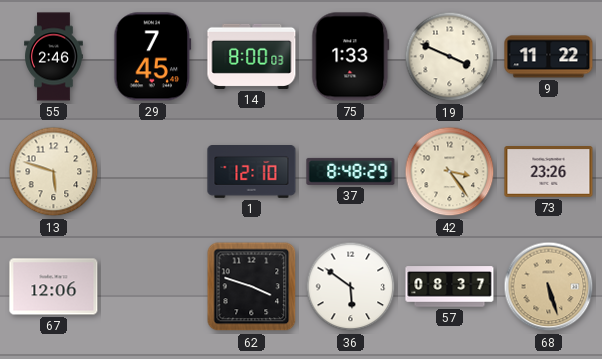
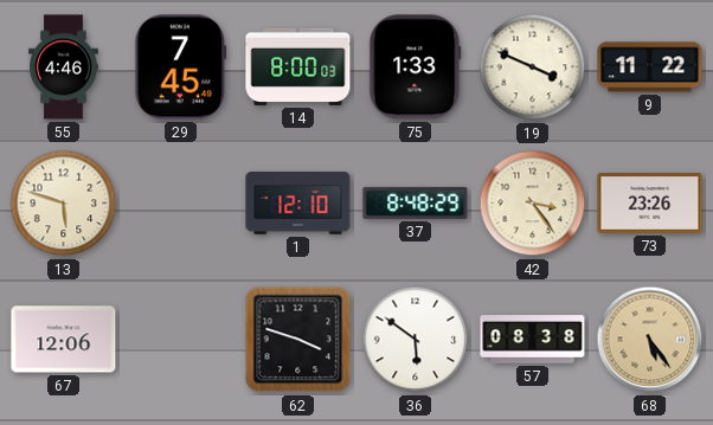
55: 2:46 -> 4:46 (64, 67)
57: 08:37 -> 08:38 (533, 340)
68: 5:27 -> 5:24 (650, 340)
